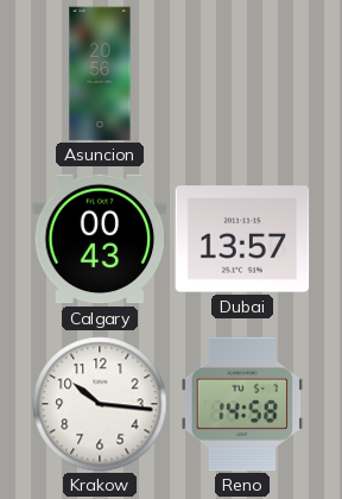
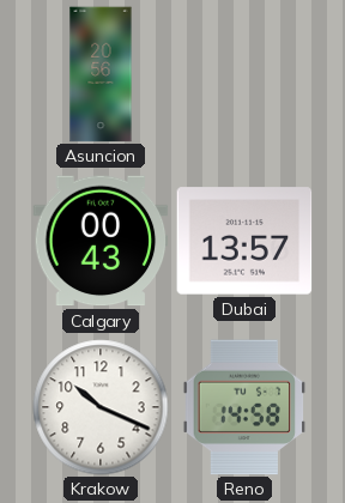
Krakow: 10:16 -> 10:19 (101, 407)
